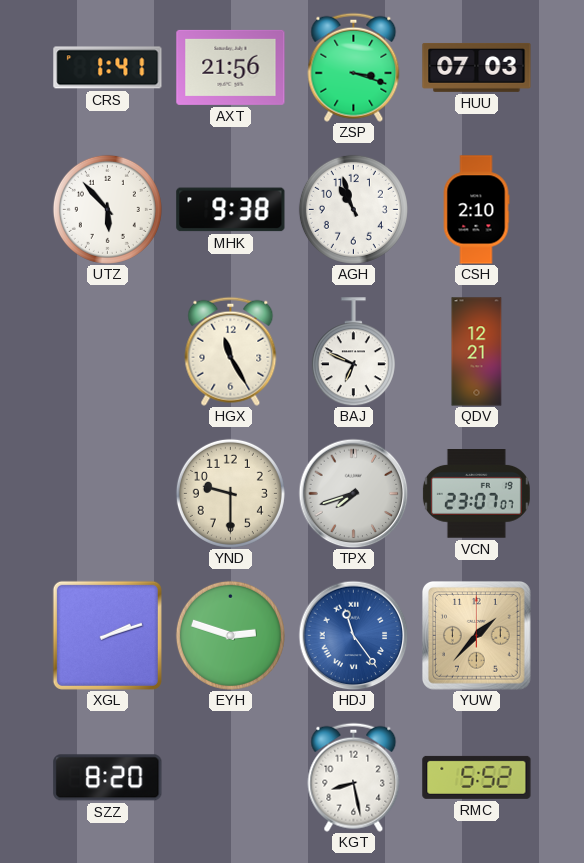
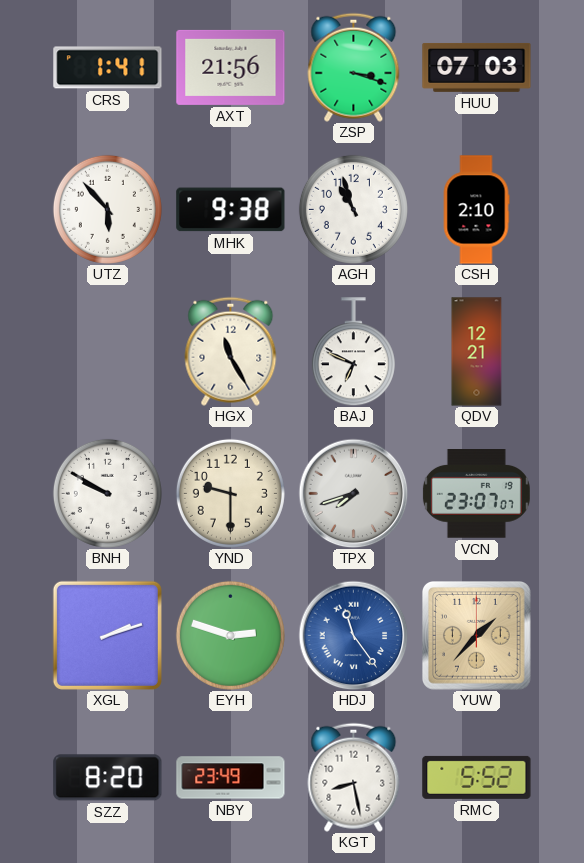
BNH: none -> 9:50 (107, 493)
NBY: none -> 23:49 (231, 778)
